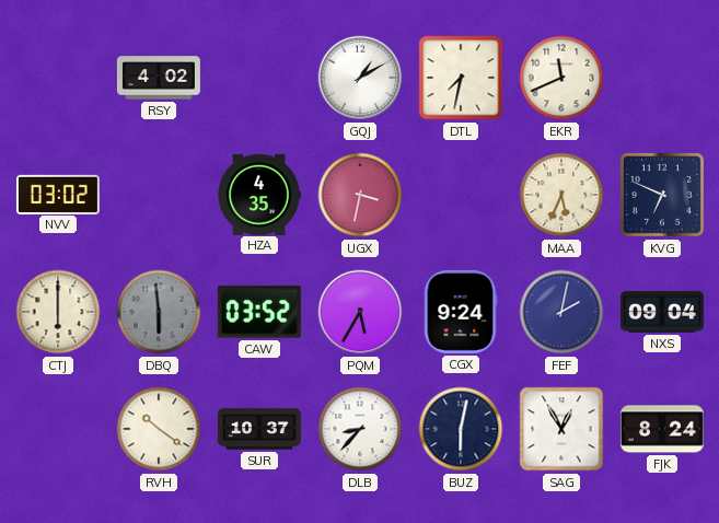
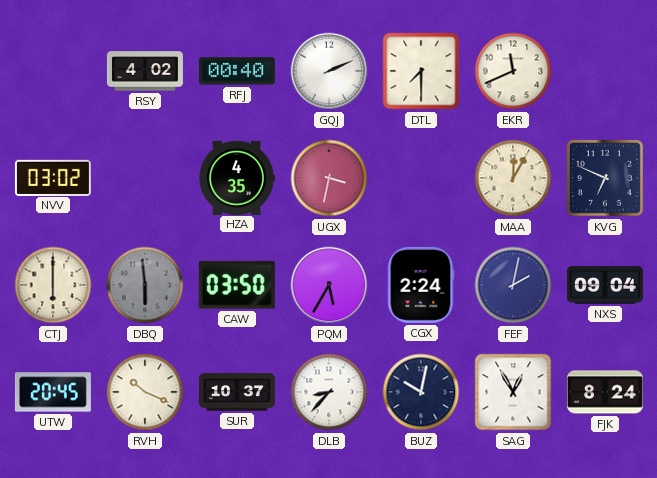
RFJ: none -> 00:40 (237, 71)
GQJ: 1:10 -> 2:11 (329, 71)
DTL: 7:32 -> 7:30 (421, 71)
MAA: 5:34 -> 12:05 (513, 178)
CAW: 03:52 -> 03:50 (237, 285)
CGX: 9:24 -> 2:24 (421, 285)
UTW: none -> 20:45 (53, 392)
RVH: 10:21 -> 10:19 (145, 392)
BUZ: 6:02 -> 10:02 (421, 392)
